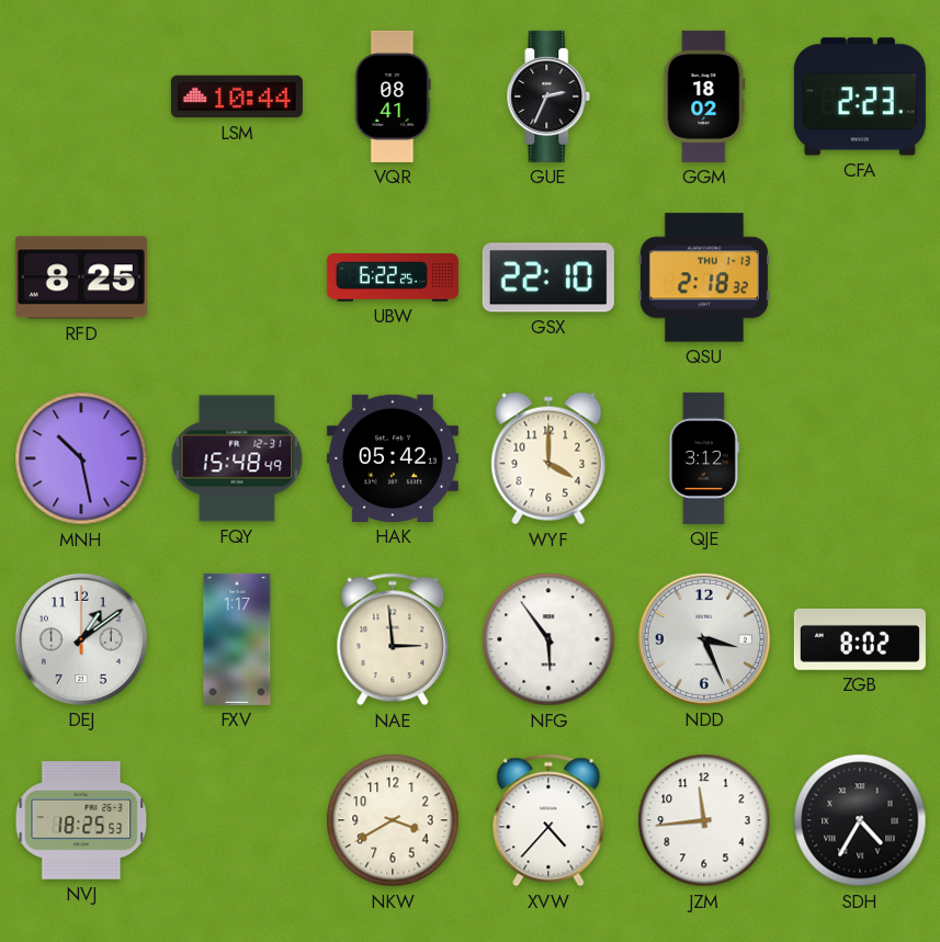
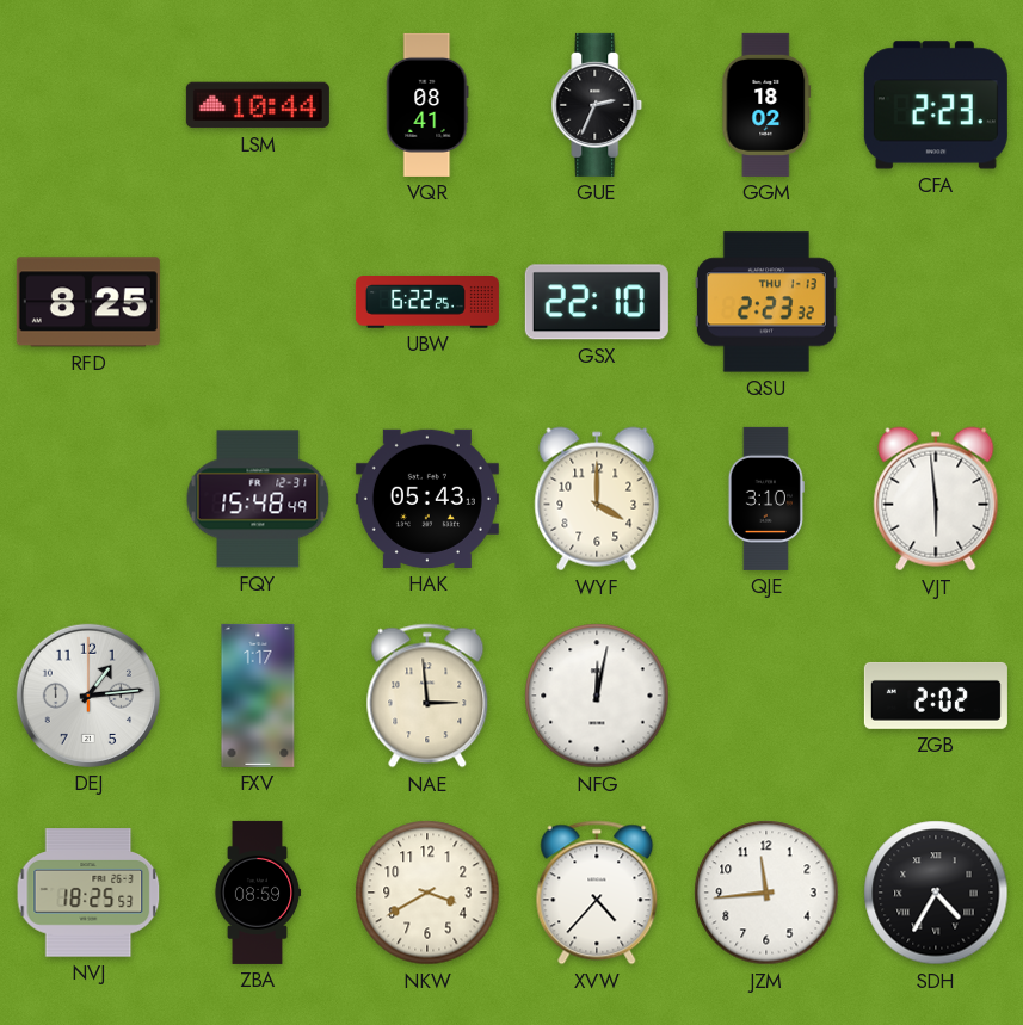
QSU: 2:18 -> 2:23 (766, 302)
MNH: 10:28 -> none (81, 458)
HAK: 05:42 -> 05:43 (427, 499)
QJE: 3:12 -> 3:10 (766, 499)
VJT: none -> 5:59 (936, 499)
DEJ: 1:09 -> 1:14 (88, 696)
NFG: 5:54 -> 12:02 (597, 696)
NDD: 3:26 -> none (704, 639)
ZGB: 8:02 -> 2:02 (936, 696)
ZBA: none -> 08:59 (258, 893)
